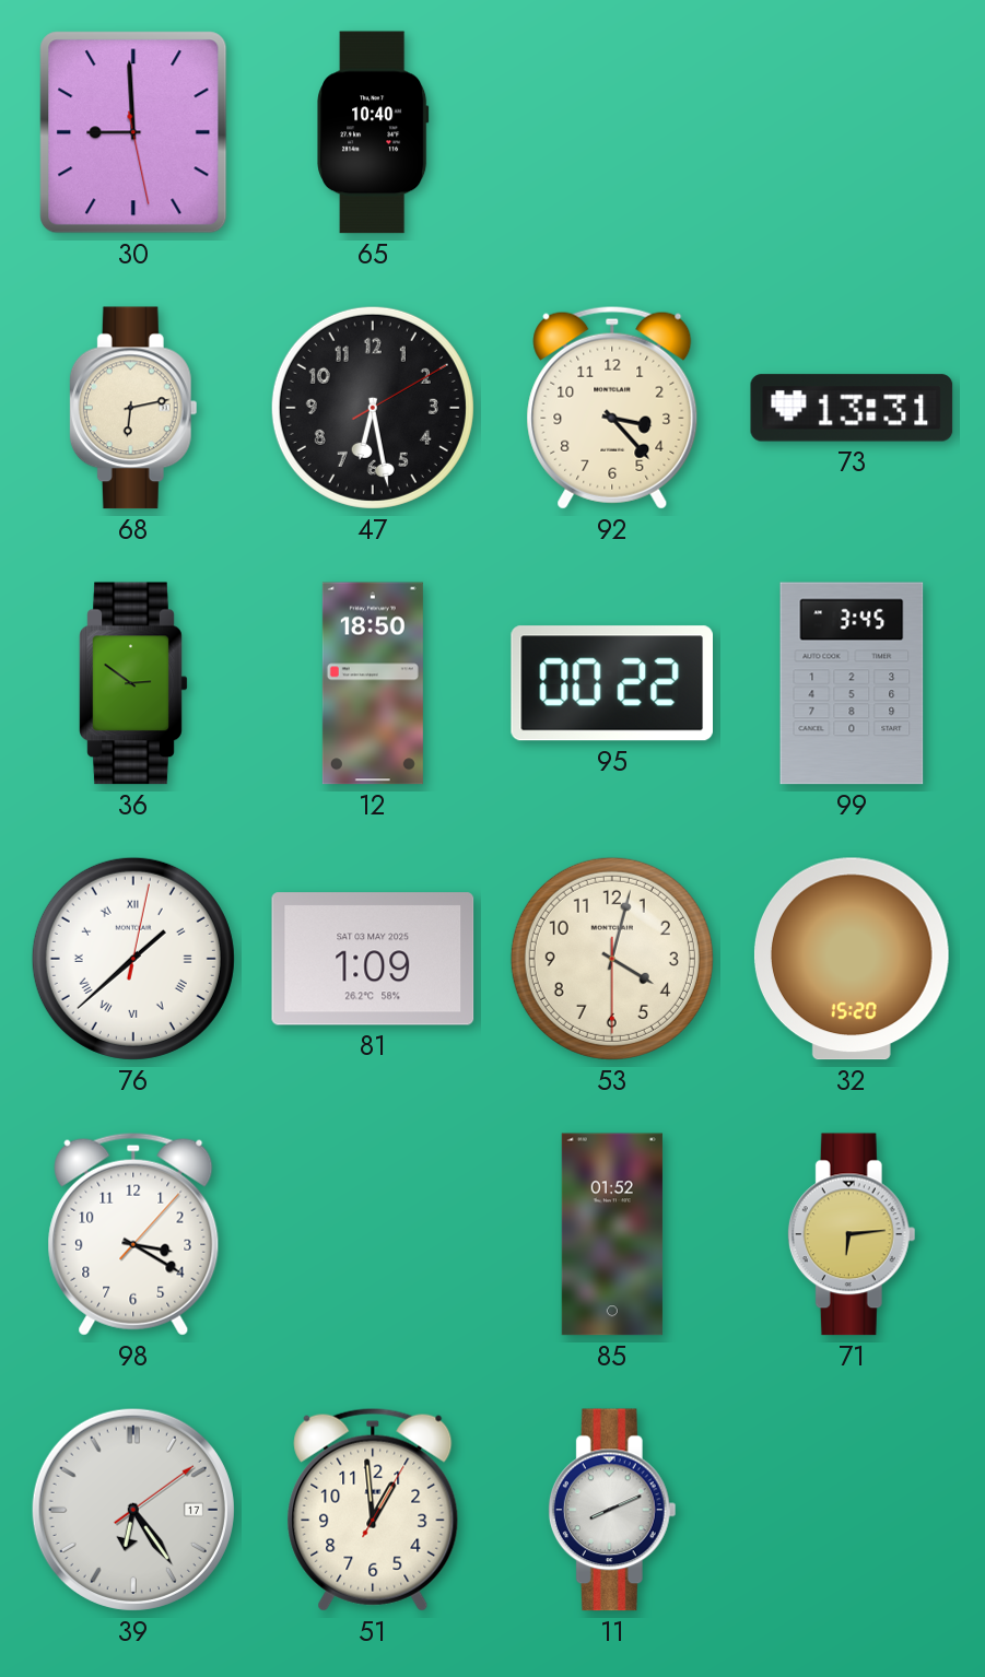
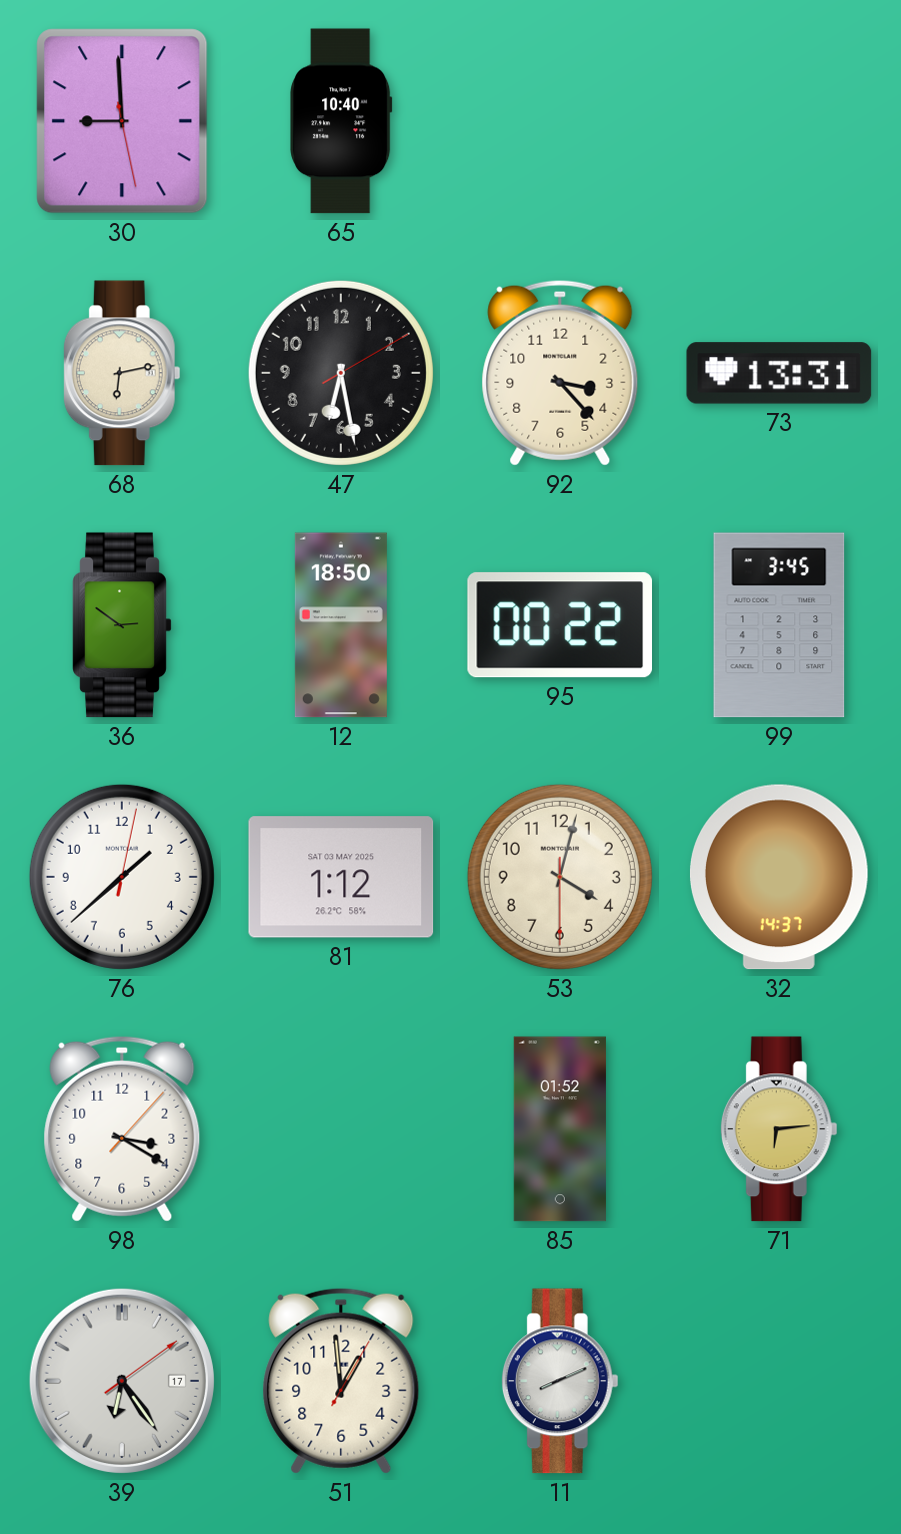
76 numerals: Roman -> Arabic (122, 877)
81: 1:09 -> 1:12 (341, 877)
32: 15:20 -> 14:37 (779, 877)
